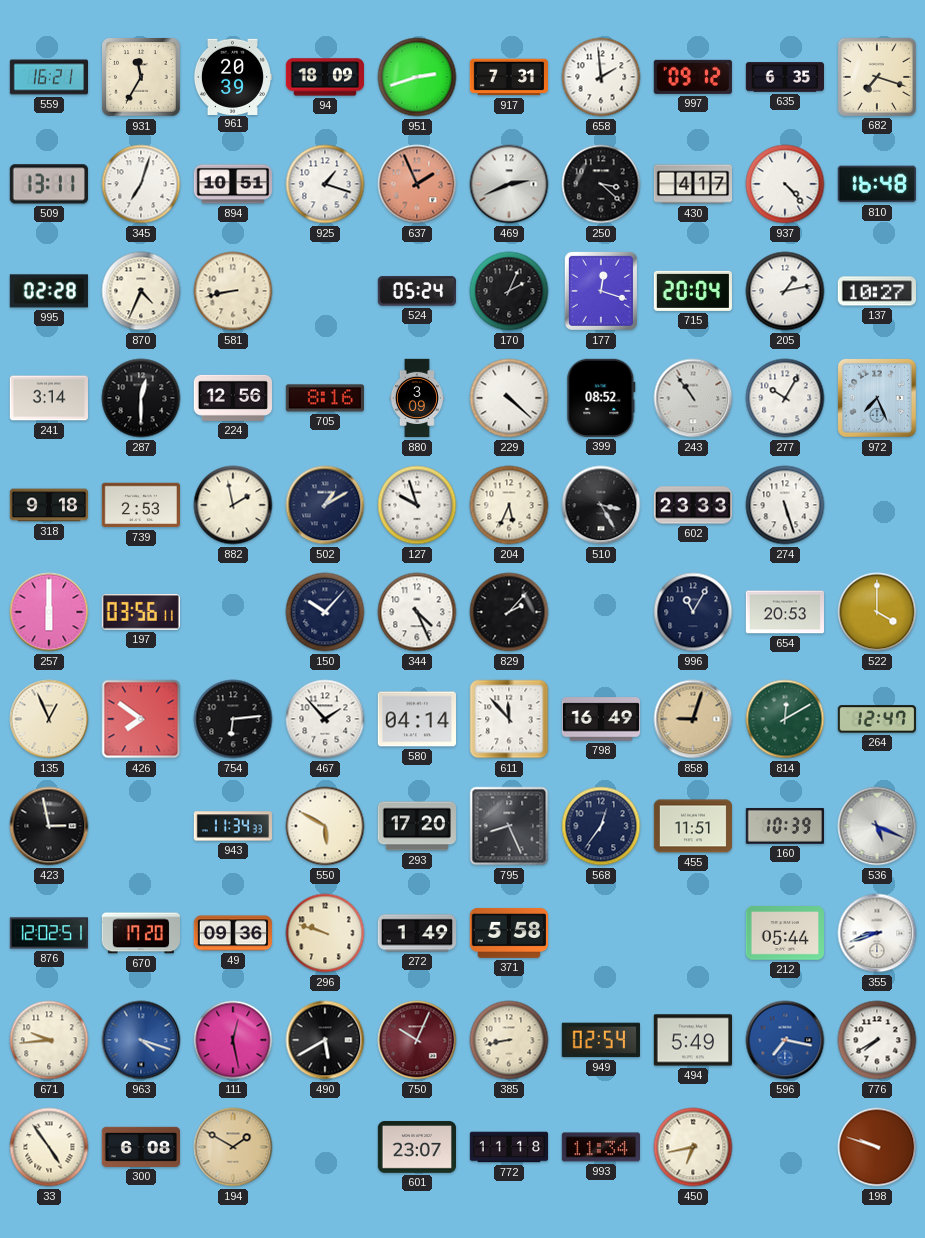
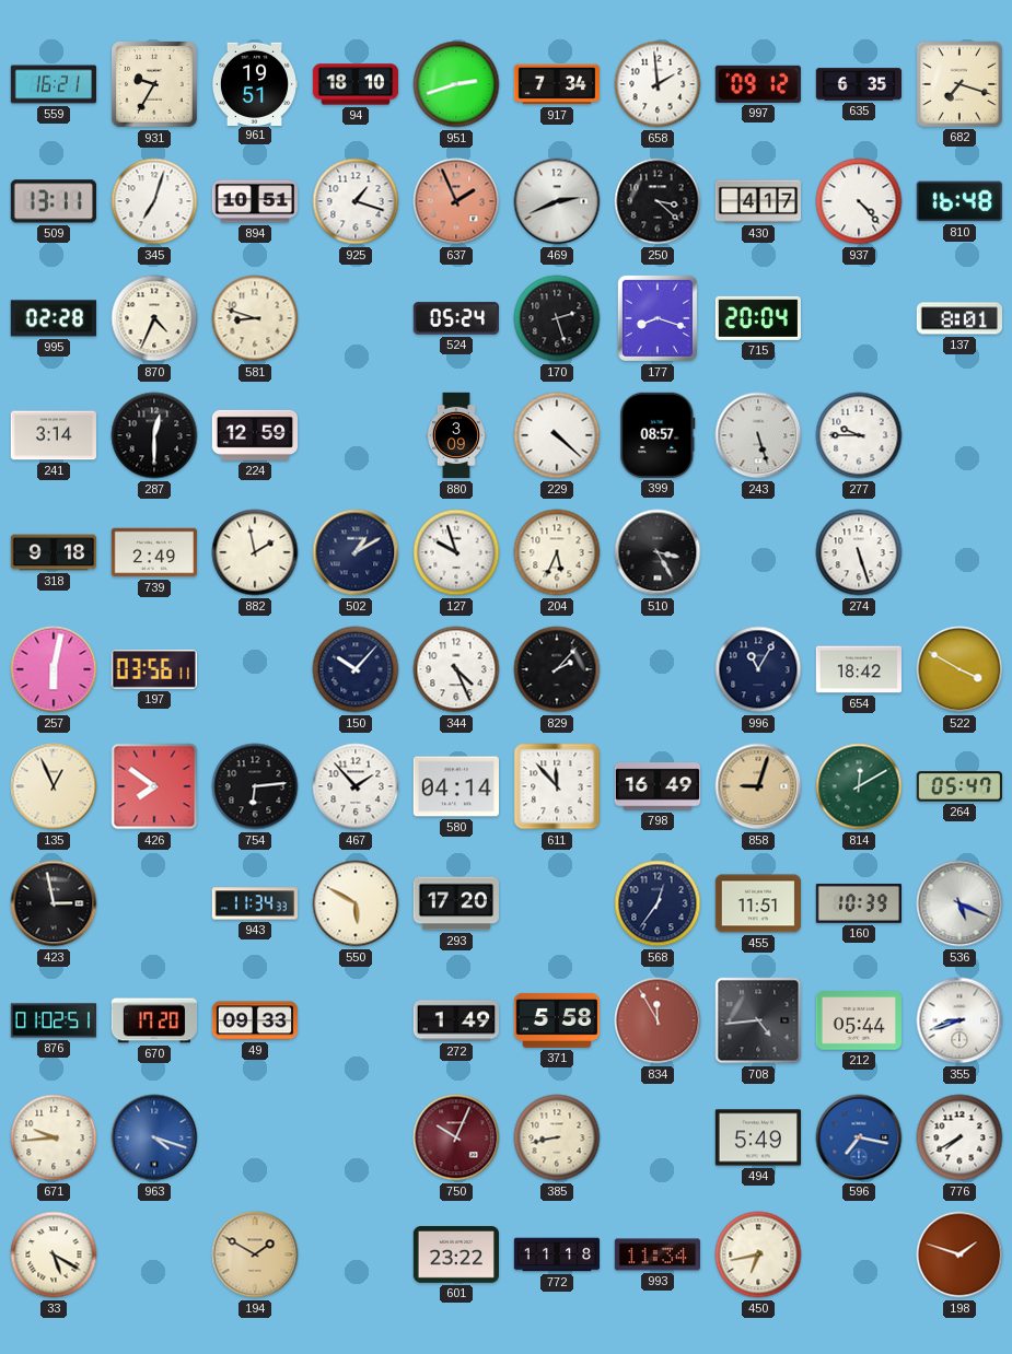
931: 11:35 -> 9:35 (154, 84)
961: 20:39 -> 19:51 (254, 83)
94: 18:09 -> 18:10 (356, 84)
917: 7:31 -> 7:34 (556, 84)
581: 8:43 -> 8:48 (255, 318)
170: 2:04 -> 2:27 (557, 318)
177: 12:18 -> 8:18 (658, 318)
205: 1:13 -> none (785, 291)
137: 10:27 -> 8:01 (958, 318)
224: 12:56 -> 12:59 (254, 435)
705: 8:16 -> none (324, 398)
399: 08:52 -> 08:57 (658, 435)
243: 10:54 -> 5:27 (758, 435)
277: 10:05 -> 9:45 (859, 435)
972: 7:26 -> none (877, 398)
739: 2:53 -> 2:49 (153, 552)
602: 23:33 -> none (692, 505)
257: 6:00 -> 6:02 (54, 669)
654: 20:53 -> 18:42 (858, 669)
522: 4:00 -> 3:50 (959, 669)
264: 12:47 -> 05:47 (958, 786)
795: 8:26 -> none (509, 826)
876: 12:02 -> 01:02 (53, 1020)
49: 09:36 -> 09:33 (254, 1020)
296: 9:48 -> none (325, 933)
834: none -> 11:55 (658, 1020)
708: none -> 4:44 (758, 1020)
111: 12:28 -> none (233, 1040)
490: 5:40 -> none (325, 1040)
949: 02:54 -> none (601, 1040)
33: 4:54 -> 5:20 (54, 1254)
300: 6:08 -> none (140, 1147)
601: 23:07 -> 23:22 (455, 1254)
198: 9:48 -> 1:48 (959, 1254)
